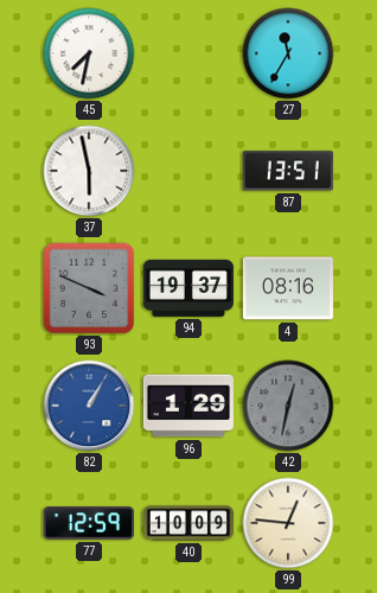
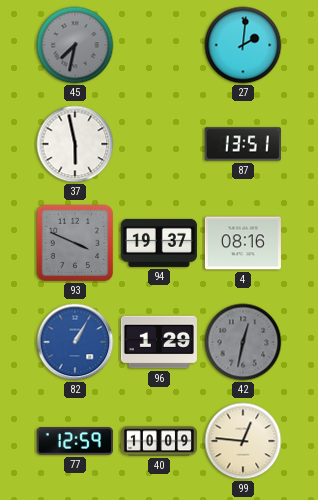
45 dial: white -> grey (75, 45)
27: 11:35 -> 2:01 (243, 45)
